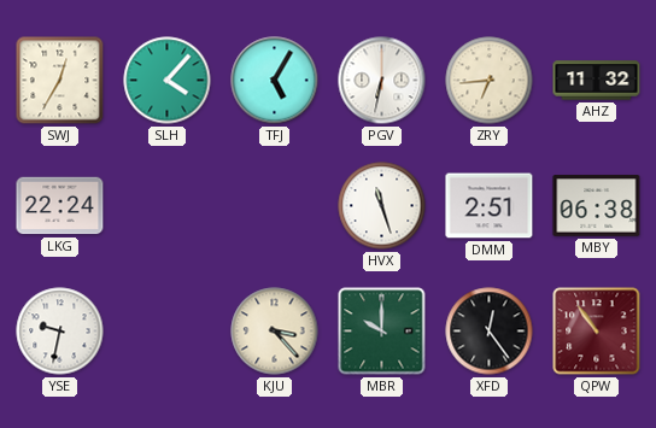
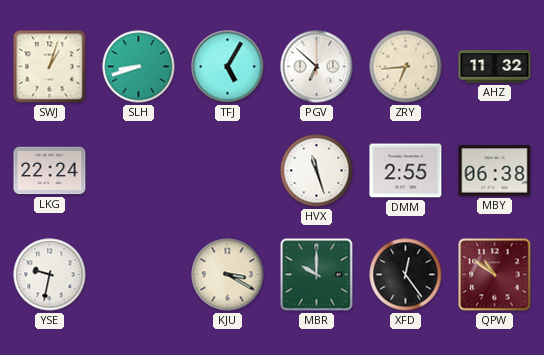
SWJ: 12:35 -> 1:03 (50, 67)
SLH: 4:07 -> 8:42 (139, 67)
PGV: 6:32 -> 6:52 (317, 67)
DMM: 2:51 -> 2:55 (406, 171)
KJU: 3:23 -> 3:20 (228, 275)
QPW: 10:54 -> 10:51 (495, 275)
